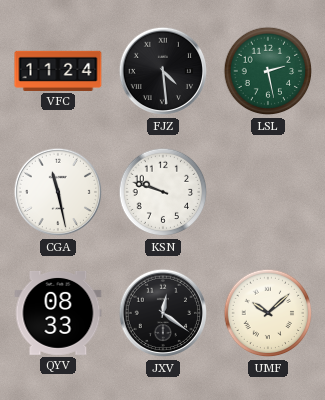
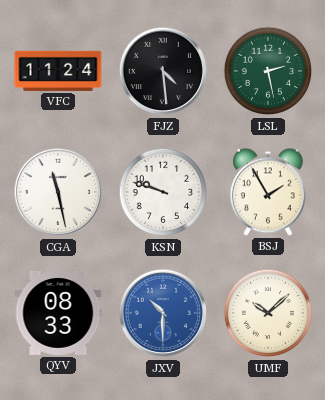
BSJ: none -> 1:55 (268, 192)
JXV: 12:21 -> 10:30 (163, 313)
JXV dial: black -> blue (163, 313)
